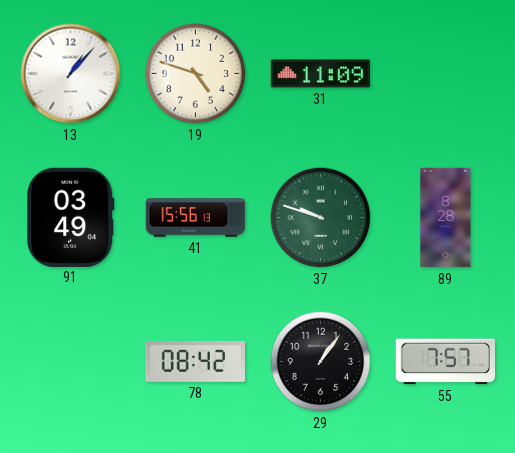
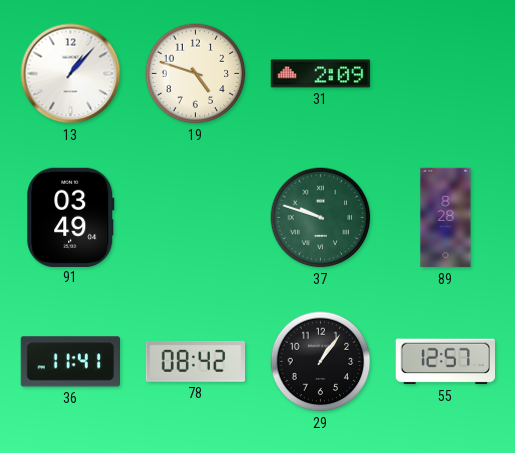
31: 11:09 -> 2:09 (321, 74)
41: 15:56 -> none (196, 218)
36: none -> 11:41 (70, 362)
55: 7:57 -> 12:57 (445, 362)
